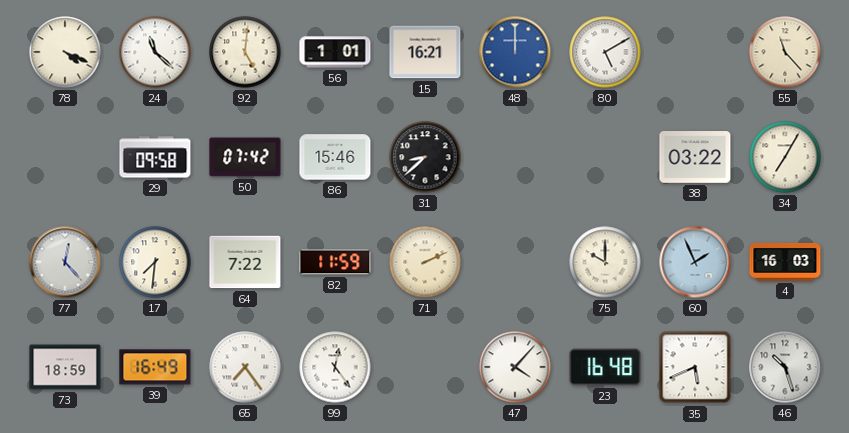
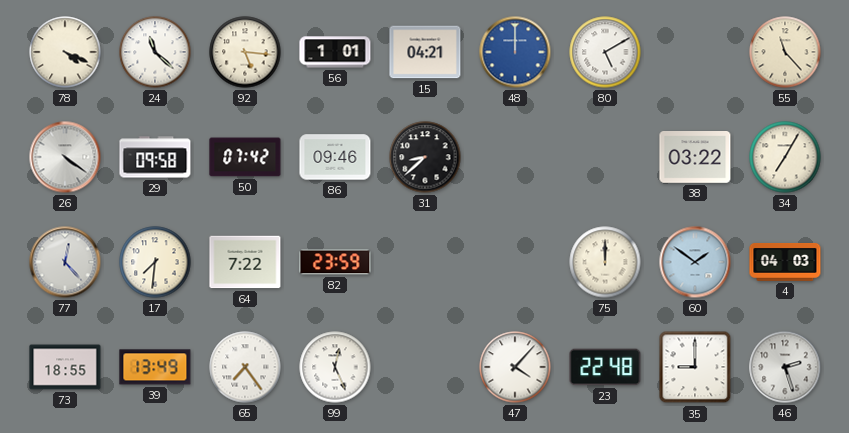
92: 5:01 -> 5:16 (245, 52)
15: 16:21 -> 04:21 (425, 52)
26: none -> 4:21 (65, 157)
86: 15:46 -> 09:46 (335, 157)
82: 11:59 -> 23:59 (335, 262)
71: 2:11 -> none (425, 262)
75: 10:00 -> 12:00 (605, 262)
60: 1:56 -> 1:51 (695, 262)
4: 16:03 -> 04:03 (785, 263)
73: 18:59 -> 18:55 (65, 367)
39: 16:49 -> 13:49 (155, 367)
99: 12:24 -> 12:26 (335, 367)
23: 16:48 -> 22:48 (605, 367)
35: 5:41 -> 9:00 (695, 367)
46: 10:27 -> 2:27 (785, 367)
